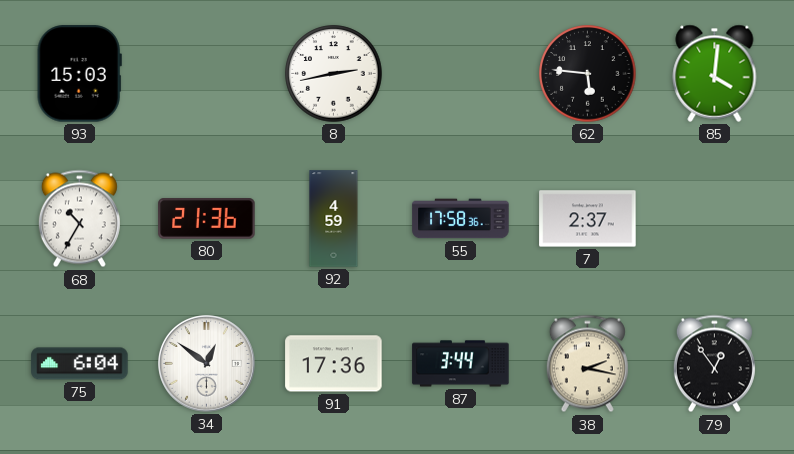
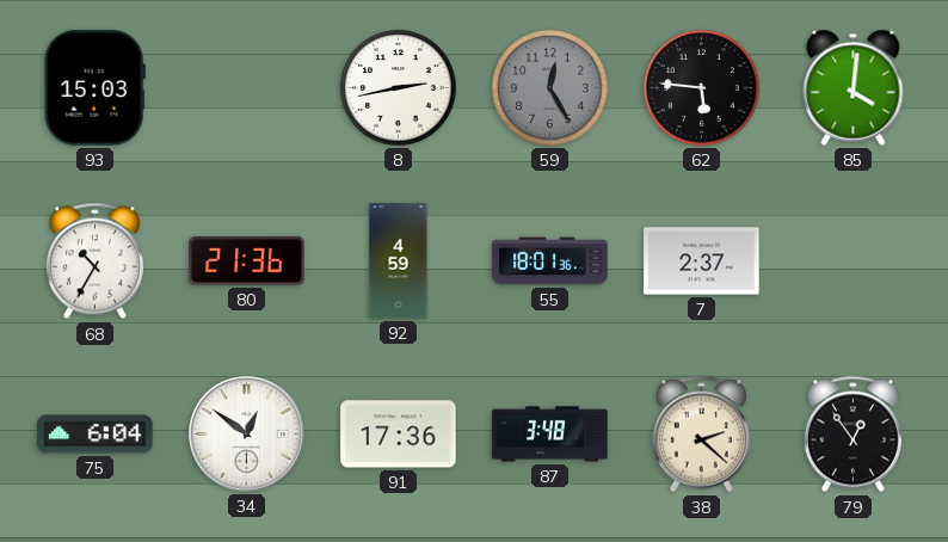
59: none -> 12:25 (550, 88)
55: 17:58 -> 18:01 (550, 261)
87: 3:44 -> 3:48 (550, 435)
38: 2:17 -> 2:22 (701, 435)
